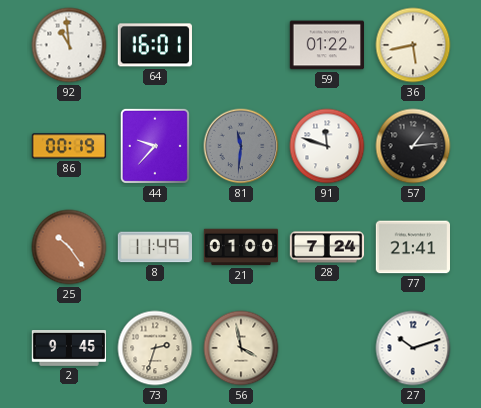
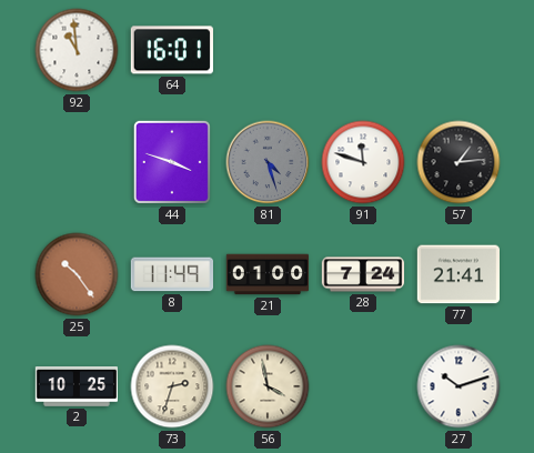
59: 01:22 -> none (326, 45)
36: 5:43 -> none (413, 45)
86: 00:19 -> none (69, 146)
44: 9:37 -> 3:48 (172, 162)
81: 11:31 -> 4:27 (268, 162)
2: 9:45 -> 10:25 (75, 387)
